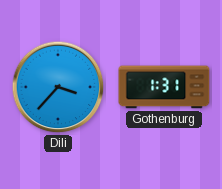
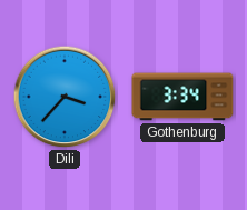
Gothenburg: 1:31 -> 3:34 (182, 97)
